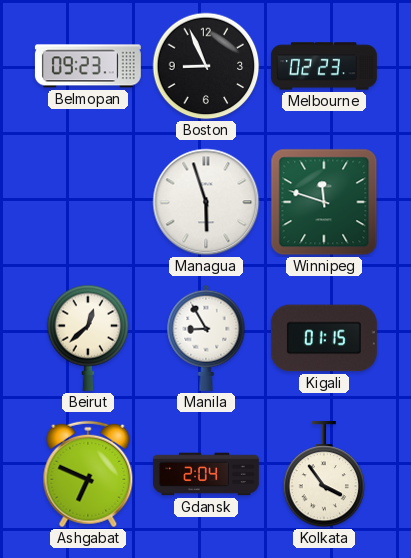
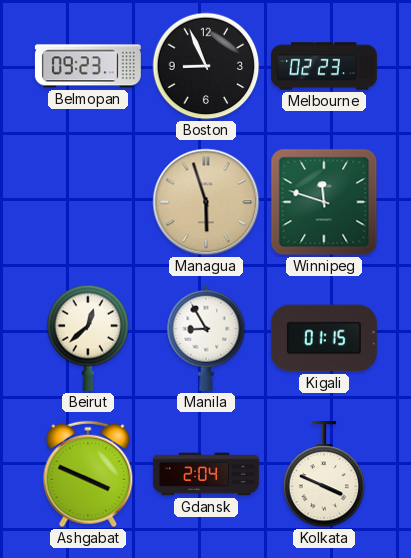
Managua dial: white -> champagne (206, 202)
Ashgabat: 6:49 -> 3:49 (88, 474)
Kolkata: 3:54 -> 3:49 (324, 474)
